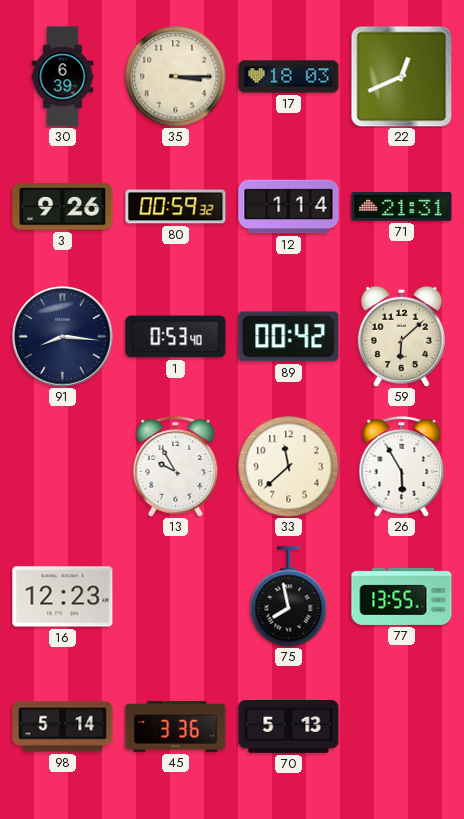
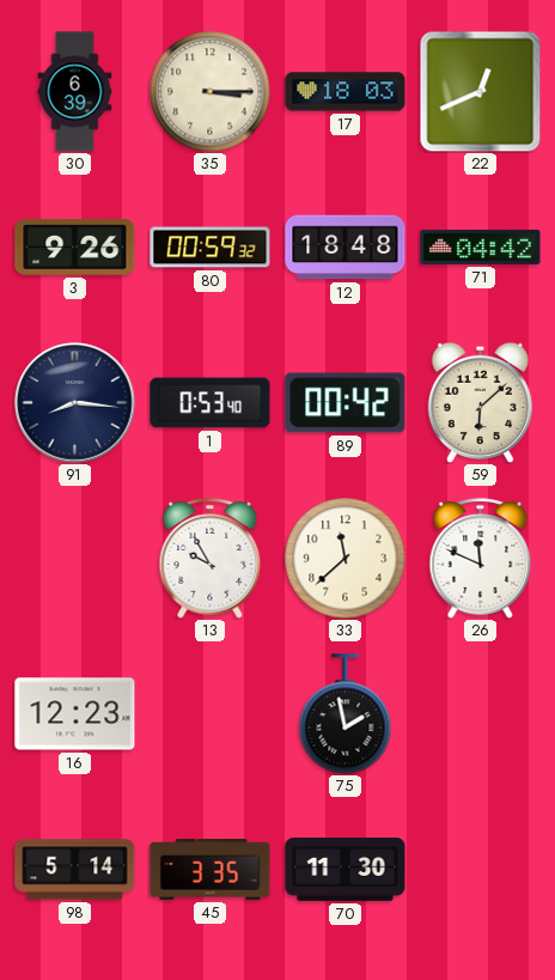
12: 1:14 -> 18:48 (346, 248)
71: 21:31 -> 04:42 (481, 246)
26: 5:55 -> 11:49 (481, 559)
75: 7:58 -> 1:58 (346, 714)
77: 13:55 -> none (402, 596)
45: 3:36 -> 3:35 (211, 870)
70: 5:13 -> 11:30 (346, 870)
